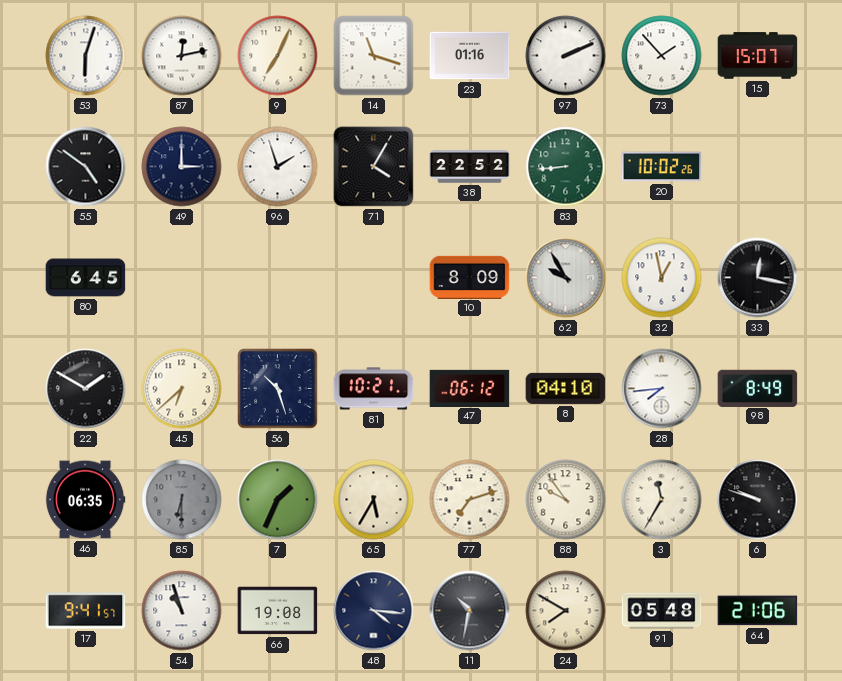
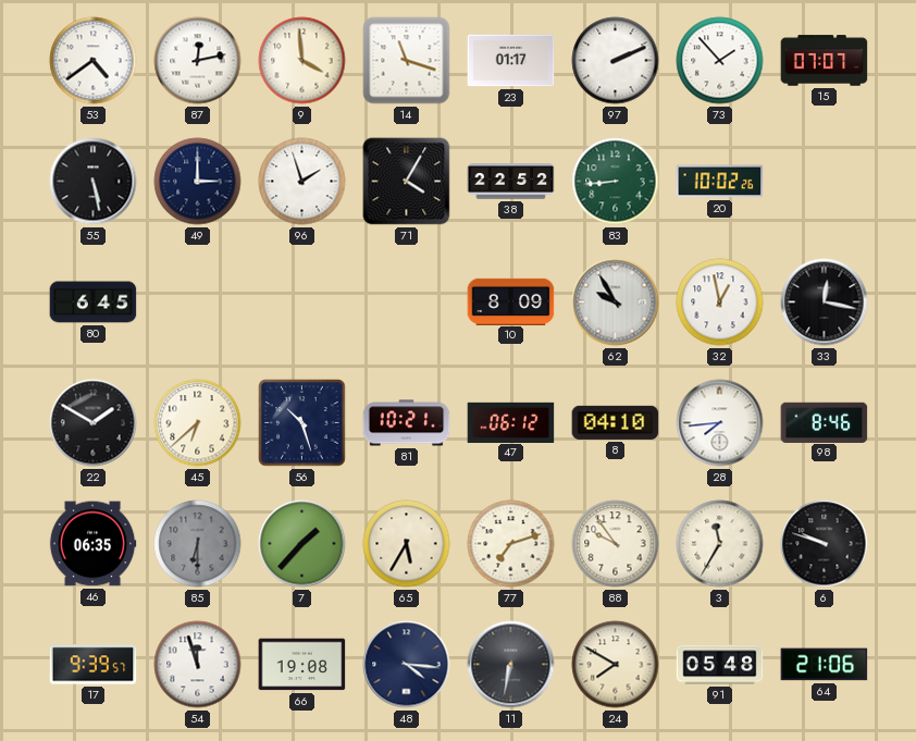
53: 6:03 -> 4:39 (94, 61)
9: 7:04 -> 3:59 (302, 61)
23: 01:16 -> 01:17 (511, 61)
15: 15:07 -> 07:07 (825, 61)
55: 4:51 -> 5:28 (94, 182)
98: 8:49 -> 8:46 (825, 422)
7: 1:34 -> 1:37 (302, 544)
17: 9:41 -> 9:39 (94, 665)
54: 10:57 -> 11:57 (198, 665)
11: 10:32 -> 6:32 (511, 665)
